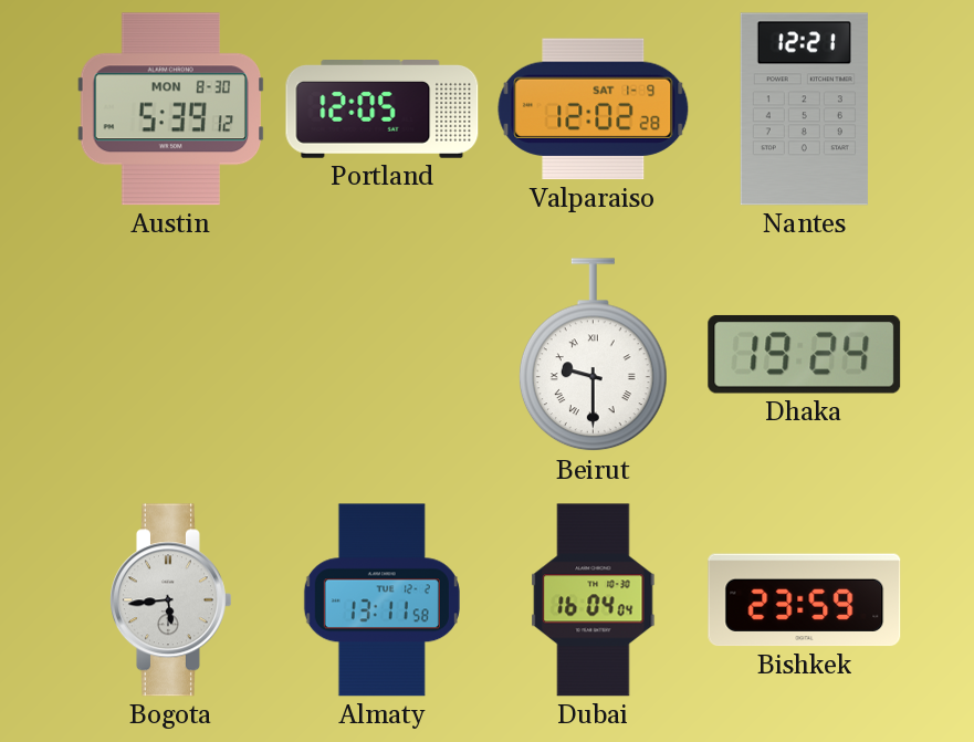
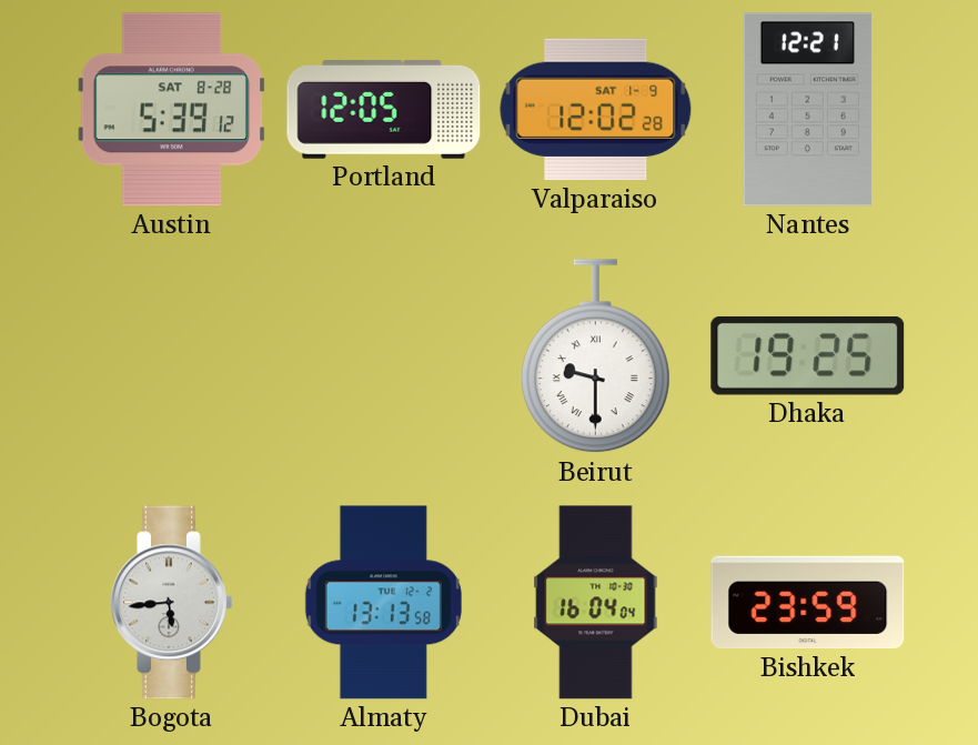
Austin date: MON 8-30 -> SAT 8-28 (172, 110)
Dhaka: 19:24 -> 19:25 (808, 356)
Almaty: 13:11 -> 13:13 (383, 603)
